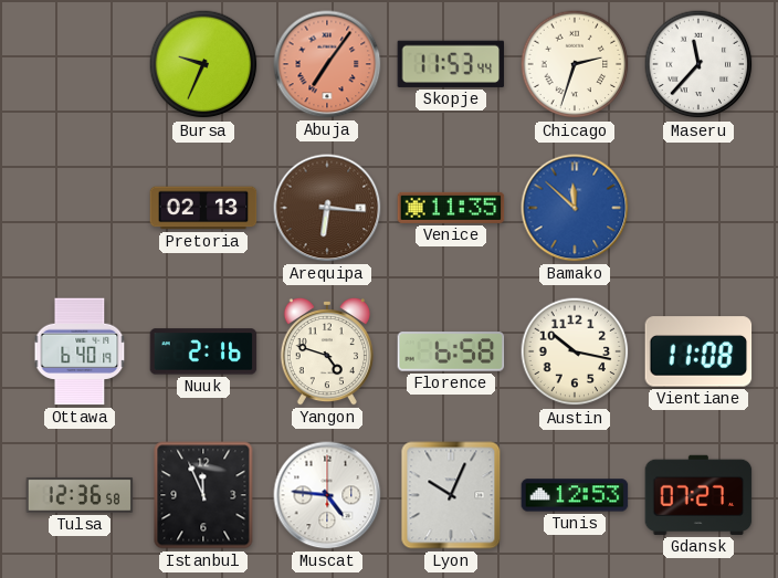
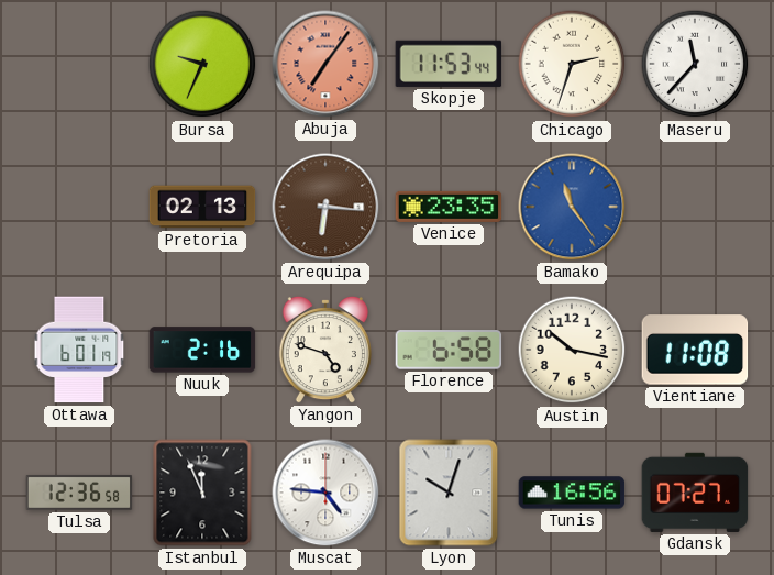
Venice: 11:35 -> 23:35 (449, 207)
Bamako: 11:52 -> 11:24 (572, 207)
Ottawa: 6:40 -> 6:01 (79, 350)
Lyon: 10:04 -> 10:03 (449, 493)
Tunis: 12:53 -> 16:56 (572, 493)
